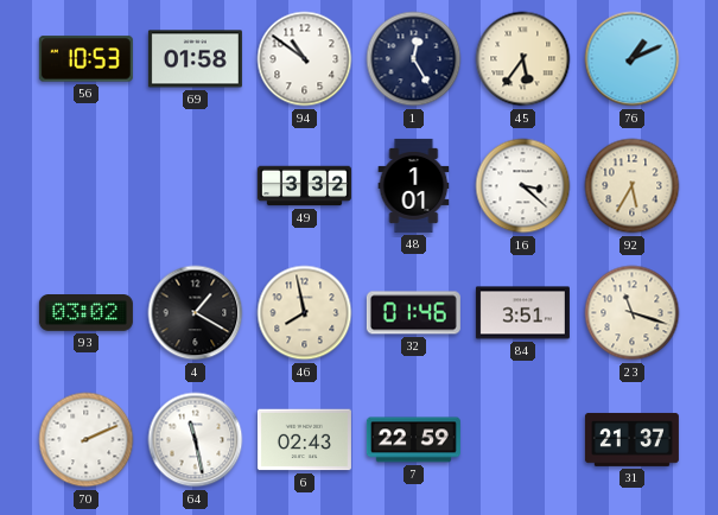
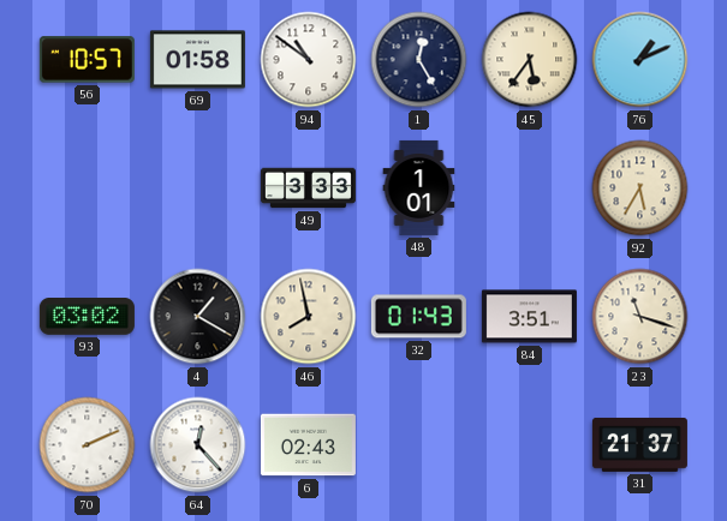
56: 10:53 -> 10:57 (87, 60)
49: 3:32 -> 3:33 (308, 188)
16: 3:22 -> none (523, 186)
32: 01:46 -> 01:43 (418, 317)
64: 11:28 -> 12:23 (198, 445)
7: 22:59 -> none (413, 440)
